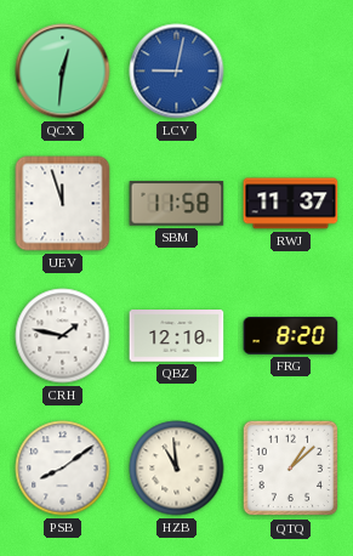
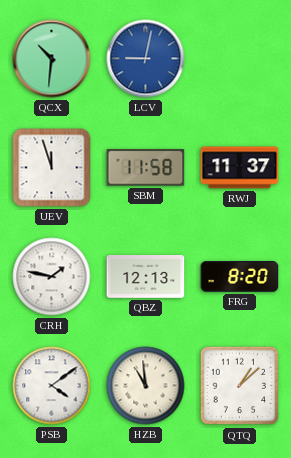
QCX: 12:31 -> 10:31 (52, 59)
QBZ: 12:10 -> 12:13 (146, 277)
PSB: 8:09 -> 4:09 (52, 386)
